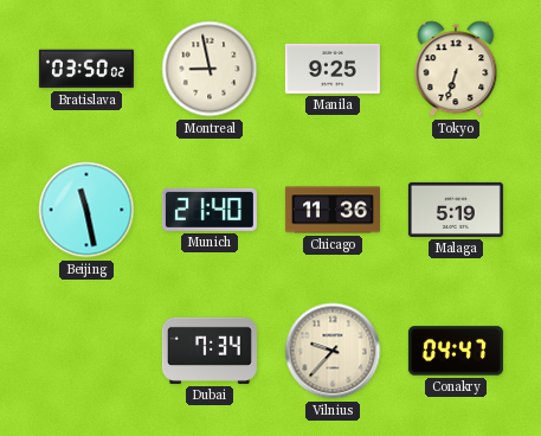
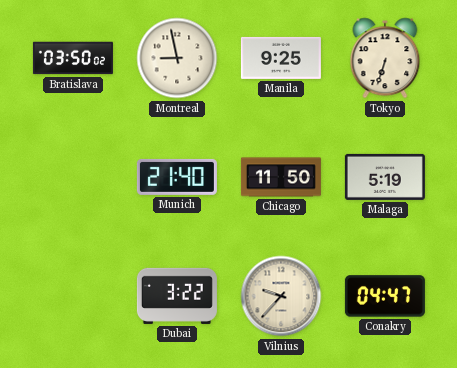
Beijing: 11:28 -> none (86, 210)
Chicago: 11:36 -> 11:50 (281, 177)
Dubai: 7:34 -> 3:22 (177, 296)
